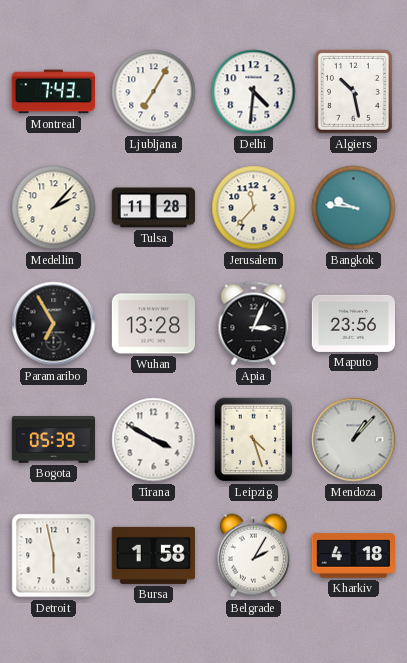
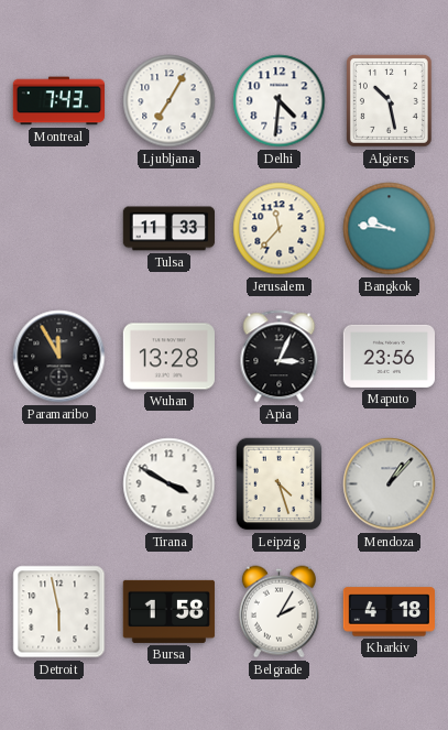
Medellin: 2:07 -> none (54, 208)
Tulsa: 11:28 -> 11:33 (168, 229)
Paramaribo: 6:55 -> 11:55 (59, 357)
Bogota: 05:39 -> none (54, 440)
